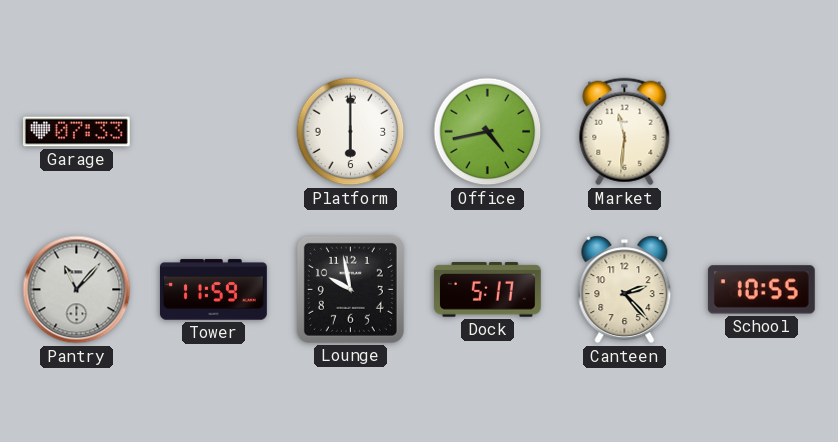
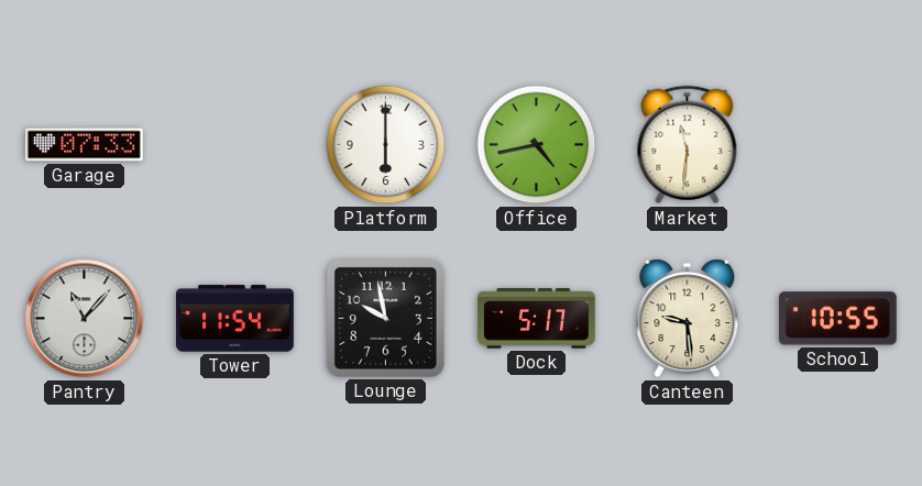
Tower: 11:59 -> 11:54 (234, 319)
Canteen: 2:23 -> 9:29 (688, 319)
